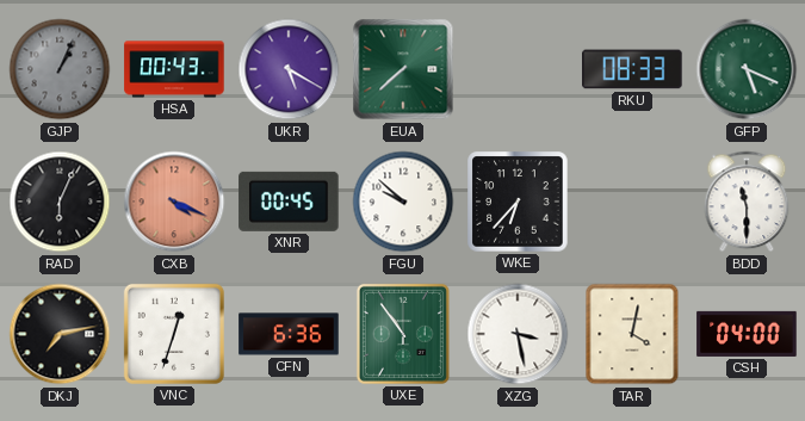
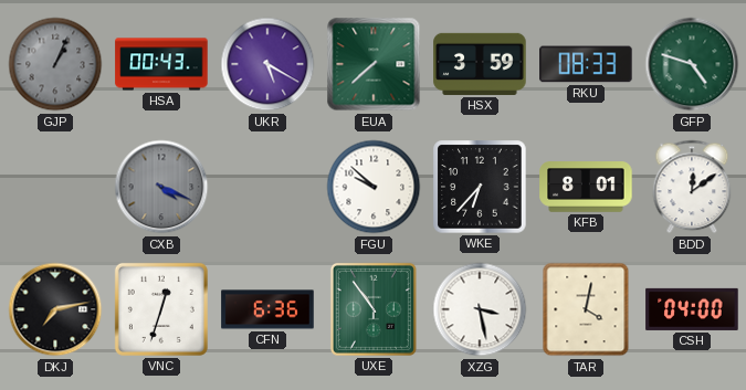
HSX: none -> 3:59 (480, 64)
GFP: 5:19 -> 4:48 (692, 64)
RAD: 6:04 -> none (60, 202)
CXB dial: salmon -> grey (161, 187)
XNR: 00:45 -> none (289, 202)
KFB: none -> 8:01 (586, 187)
BDD: 11:30 -> 12:09 (692, 187)
